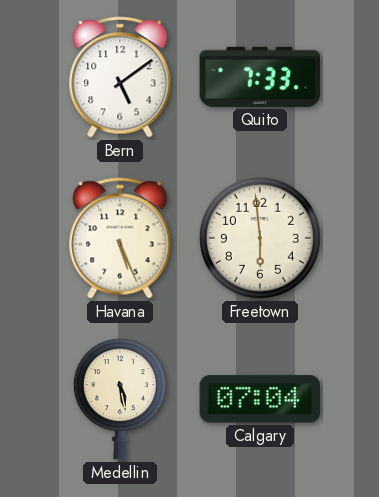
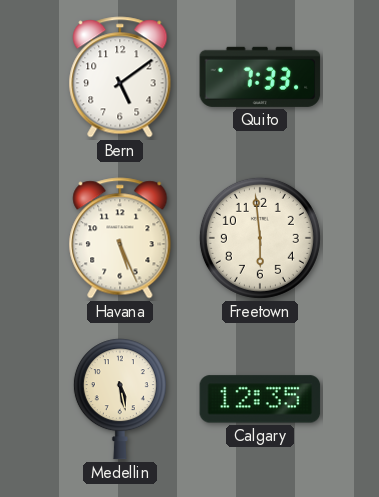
Calgary: 07:04 -> 12:35 (260, 399)
